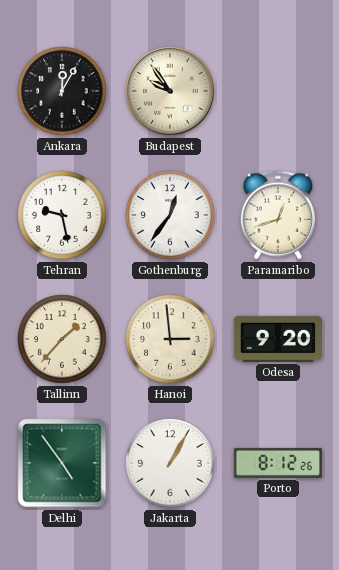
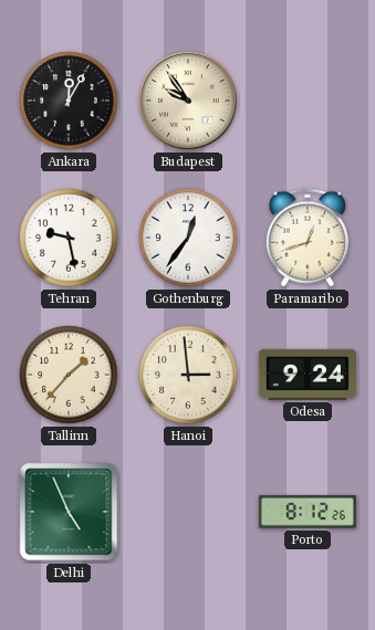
Odesa: 9:20 -> 9:24 (308, 375)
Delhi: 4:54 -> 4:56 (69, 512)
Jakarta: 1:05 -> none (170, 463)
